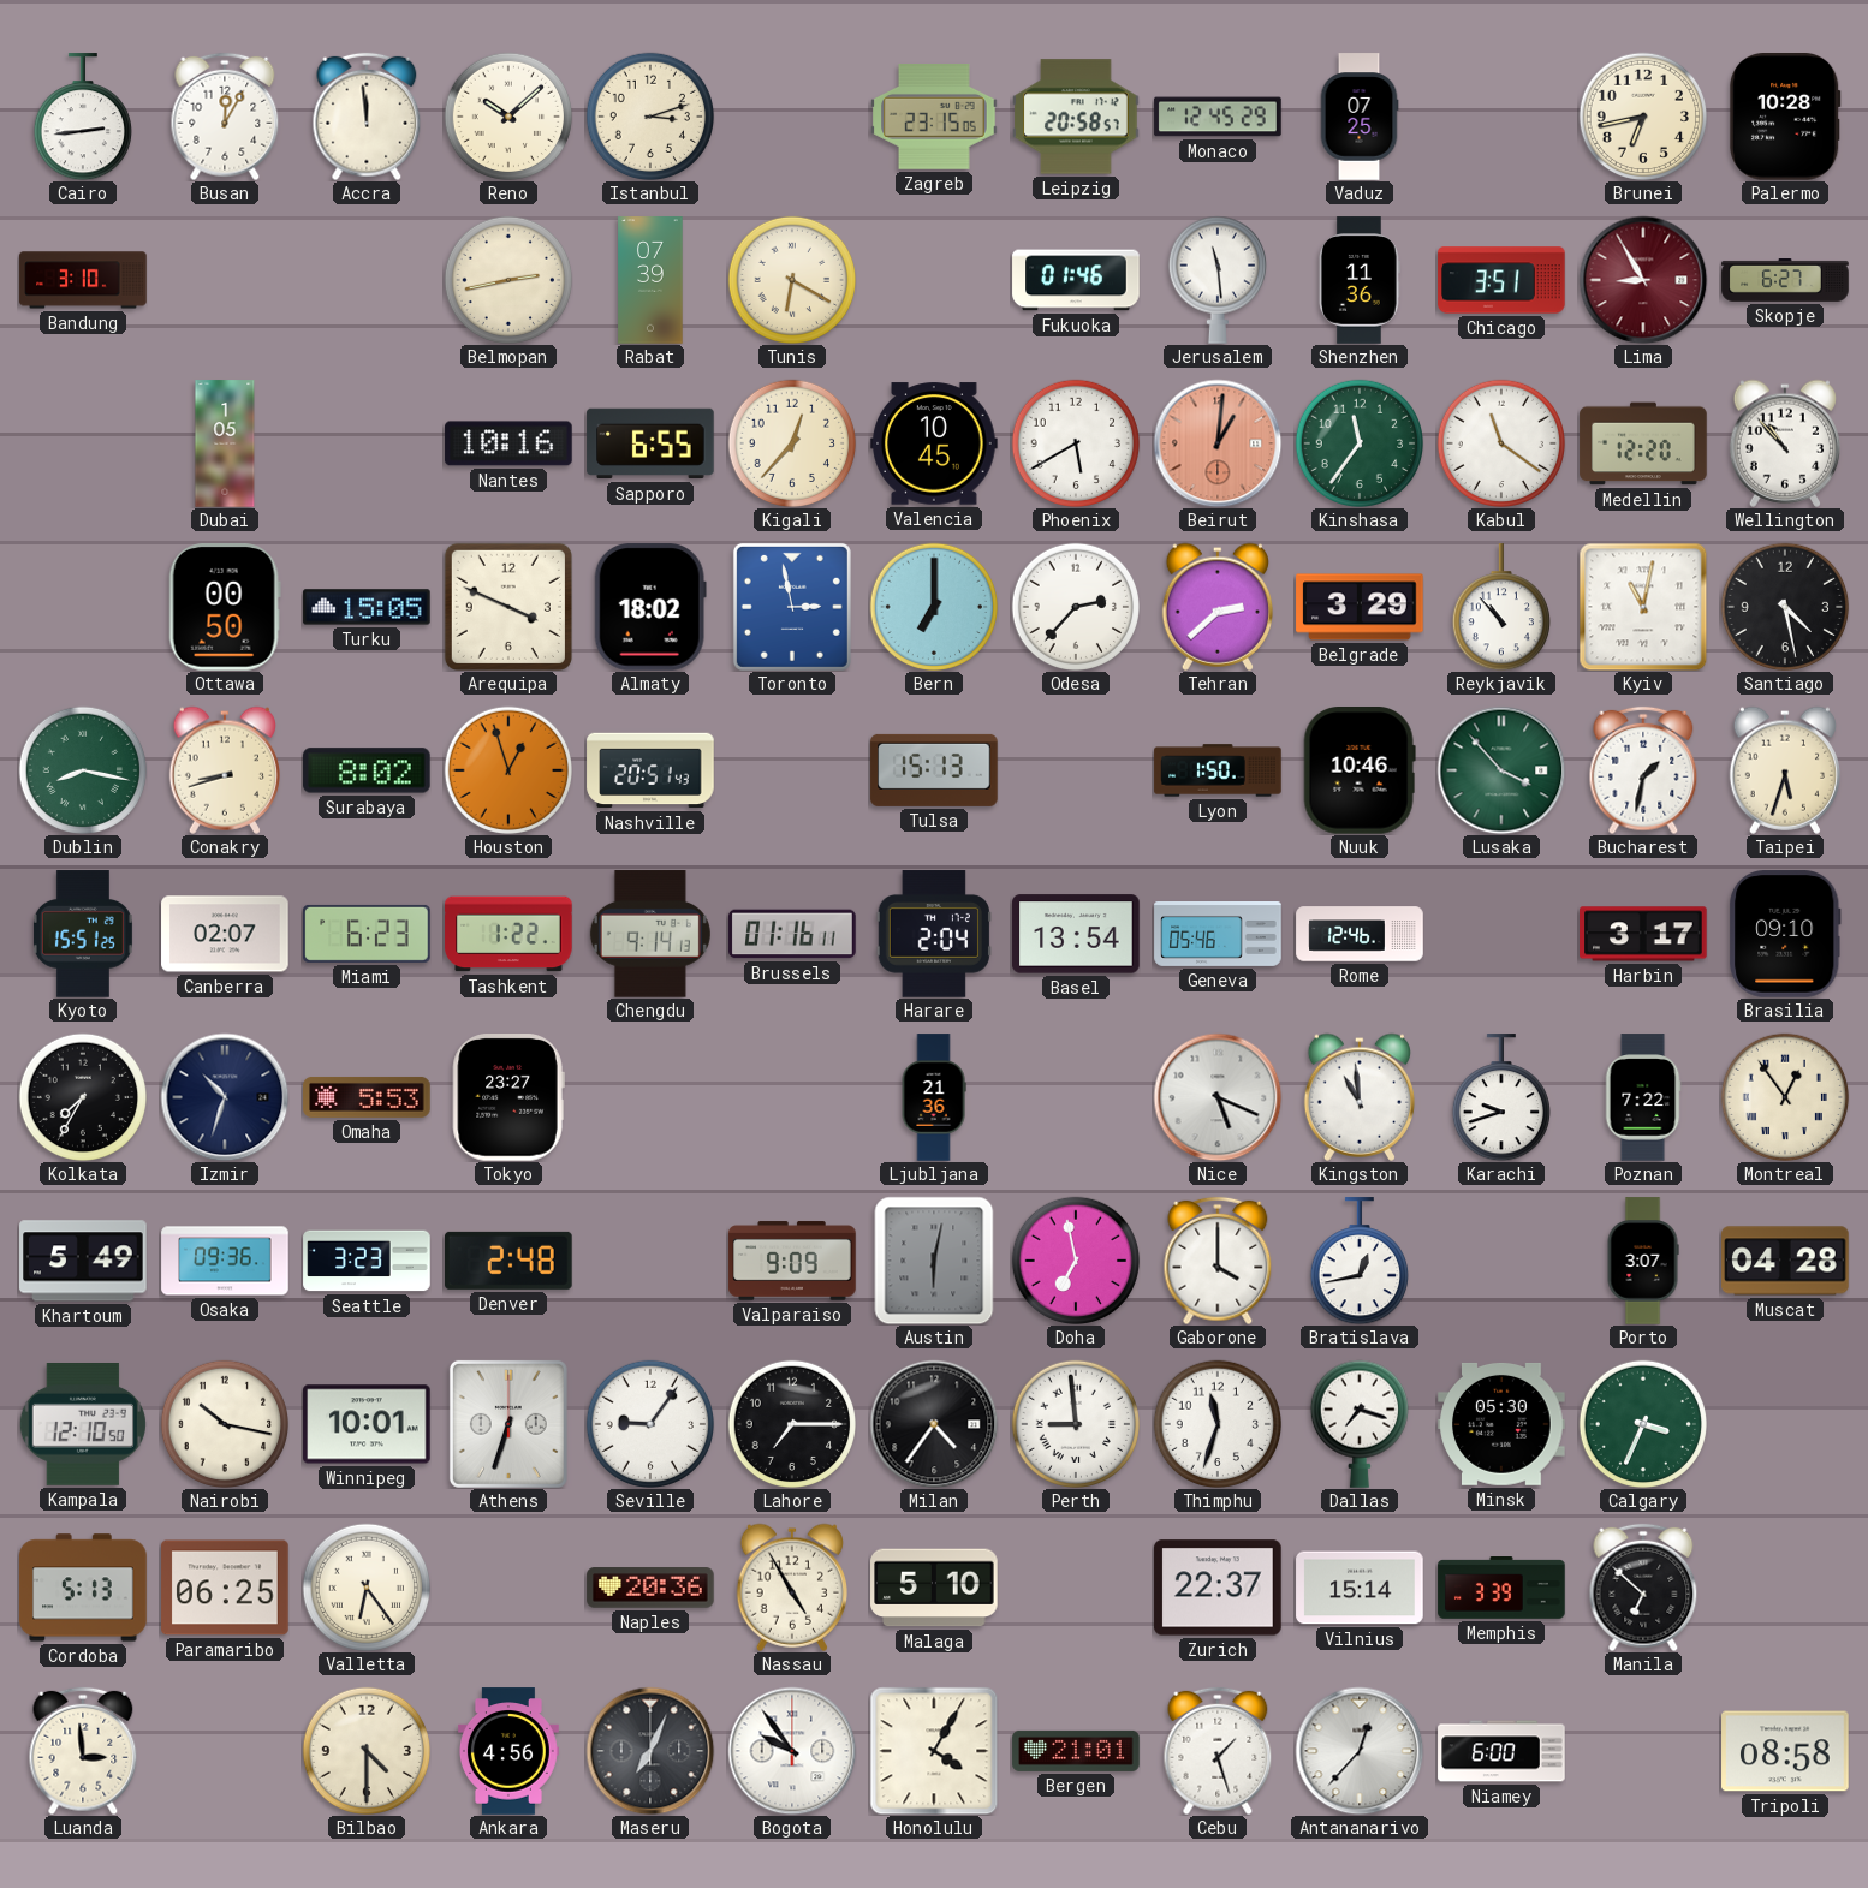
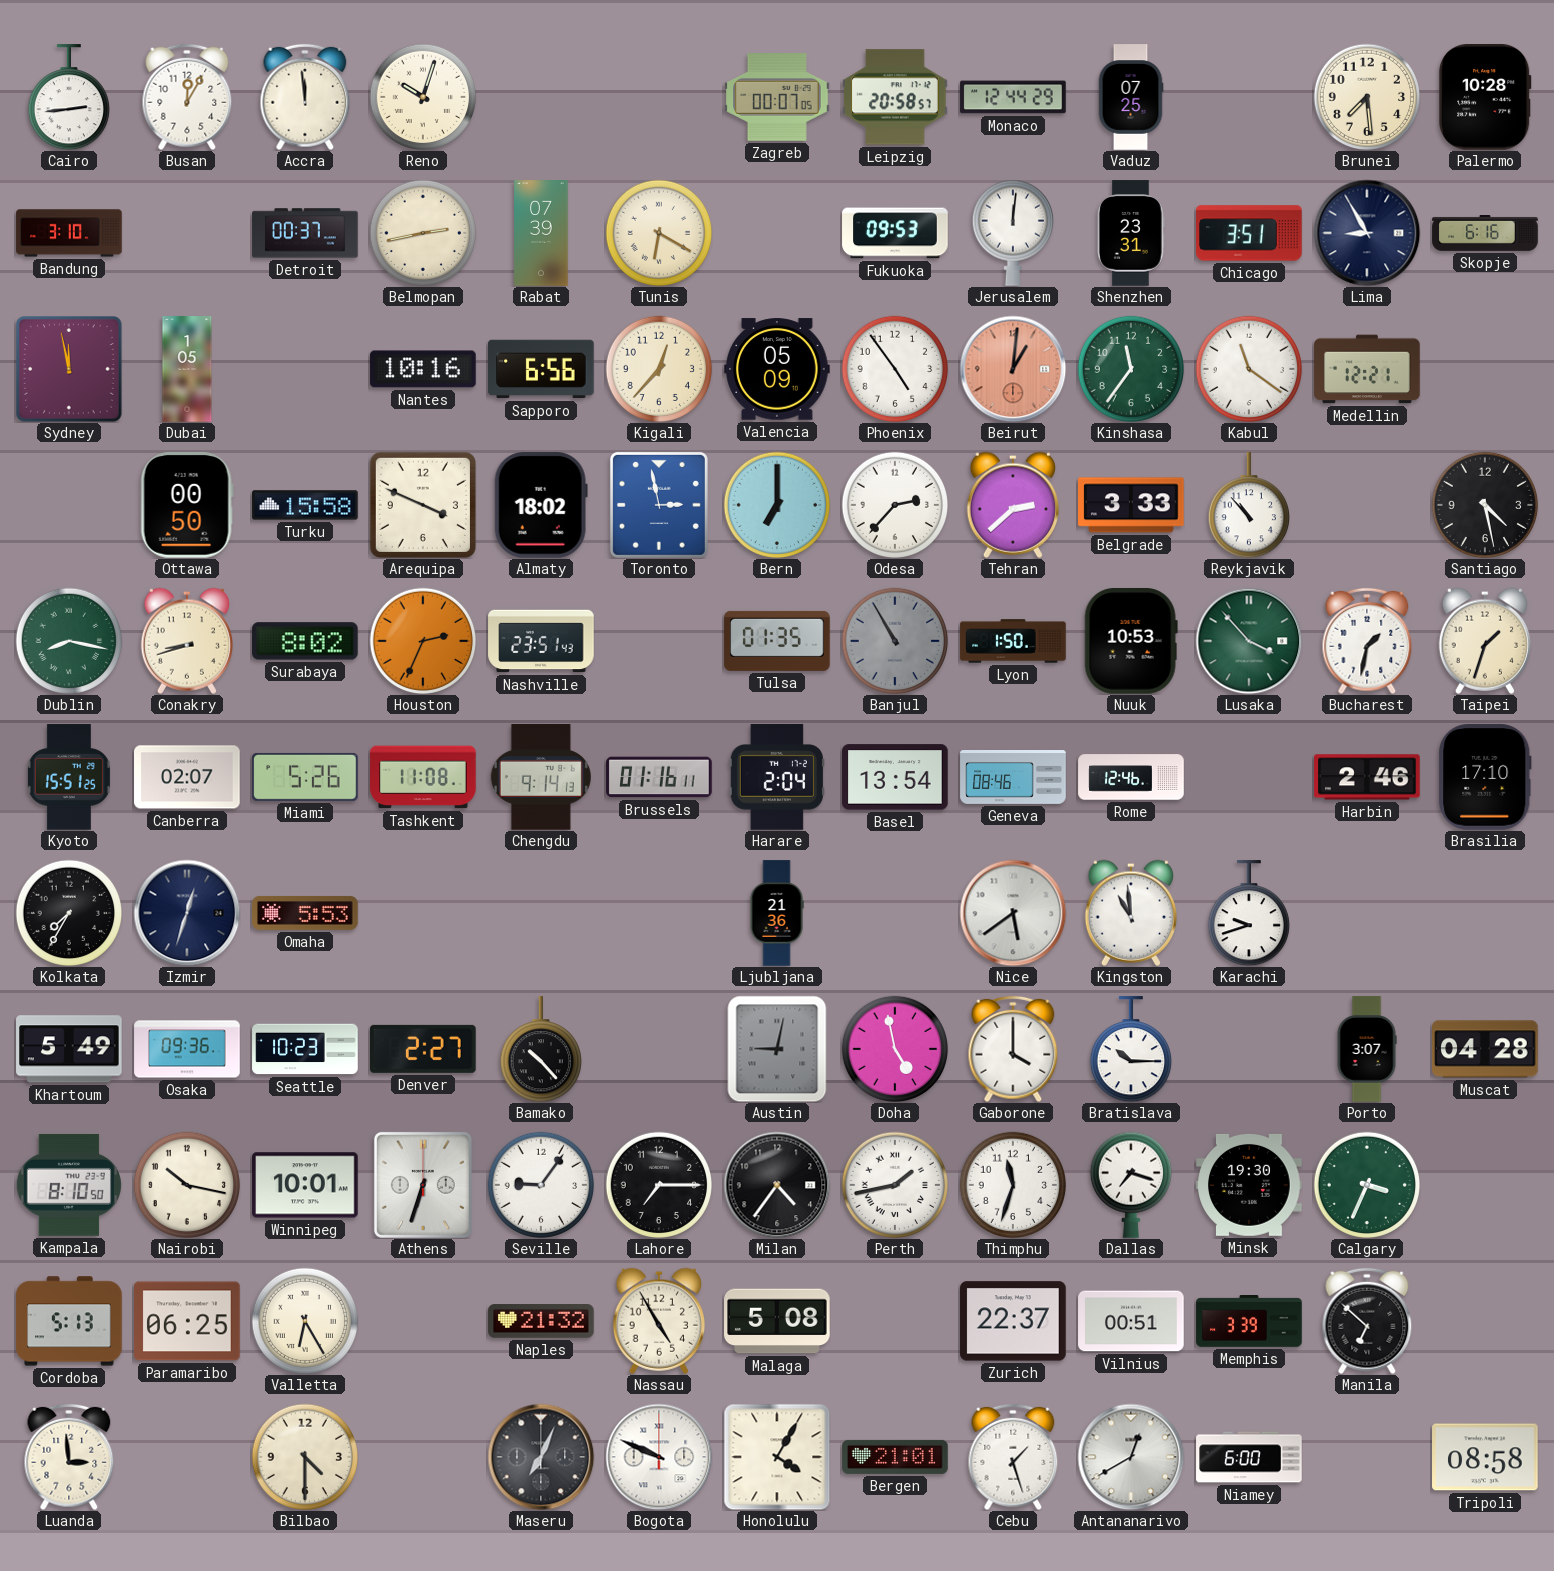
Reno: 10:08 -> 10:03 (422, 96)
Istanbul: 3:12 -> none (649, 115)
Zagreb: 23:15 -> 00:07 (777, 98)
Monaco: 12:45 -> 12:44 (1013, 97)
Brunei: 6:43 -> 7:29 (1366, 96)
Detroit: none -> 00:37 (305, 233)
Fukuoka: 01:46 -> 09:53 (895, 233)
Jerusalem: 11:29 -> 12:01 (1012, 233)
Shenzhen: 11:36 -> 23:31 (1131, 233)
Lima dial: burgundy -> navy (1367, 233)
Skopje: 6:27 -> 6:16 (1485, 233)
Sydney: none -> 11:58 (70, 370)
Sapporo: 6:55 -> 6:56 (541, 369)
Valencia: 10:45 -> 05:09 (777, 369)
Phoenix: 5:40 -> 4:54 (894, 368)
Medellin: 12:20 -> 12:21 (1367, 369)
Wellington: 10:53 -> none (1784, 443)
Turku: 15:05 -> 15:58 (305, 505)
Belgrade: 3:29 -> 3:33 (1131, 505)
Kyiv: 11:02 -> none (1643, 607)
Houston: 12:57 -> 2:34 (422, 640)
Nashville: 20:51 -> 23:51 (541, 641)
Tulsa: 15:13 -> 01:35 (777, 641)
Banjul: none -> 10:55 (894, 640)
Nuuk: 10:46 -> 10:53 (1131, 642)
Taipei: 5:33 -> 1:33 (1484, 641)
Miami: 6:23 -> 5:26 (305, 777)
Tashkent: 1:22 -> 11:08 (423, 777)
Geneva: 05:46 -> 08:46 (1013, 778)
Harbin: 3:17 -> 2:46 (1367, 777)
Brasilia: 09:10 -> 17:10 (1485, 777)
Izmir: 10:33 -> 12:33 (187, 913)
Tokyo: 23:27 -> none (508, 1098)
Nice: 5:19 -> 5:39 (1013, 913)
Poznan: 7:22 -> none (1643, 1097)
Montreal: 12:54 -> none (1784, 1096)
Seattle: 3:23 -> 10:23 (305, 1049)
Denver: 2:48 -> 2:27 (423, 1049)
Bamako: none -> 10:23 (540, 1049)
Valparaiso: 9:09 -> none (792, 1261)
Austin: 6:02 -> 9:02 (777, 1049)
Doha: 6:58 -> 4:58 (894, 1048)
Bratislava: 12:43 -> 10:15 (1130, 1049)
Kampala: 12:10 -> 8:10 (69, 1186)
Perth: 8:59 -> 1:43 (894, 1184)
Minsk: 05:30 -> 19:30 (1249, 1185)
Valletta: 6:24 -> 6:25 (304, 1320)
Naples: 20:36 -> 21:32 (541, 1321)
Malaga: 5:10 -> 5:08 (777, 1321)
Vilnius: 15:14 -> 00:51 (1131, 1321)
Ankara: 4:56 -> none (508, 1751)
Bogota: 9:54 -> 9:49 (659, 1457)
Antananarivo: 12:37 -> 12:40 (1131, 1457)
